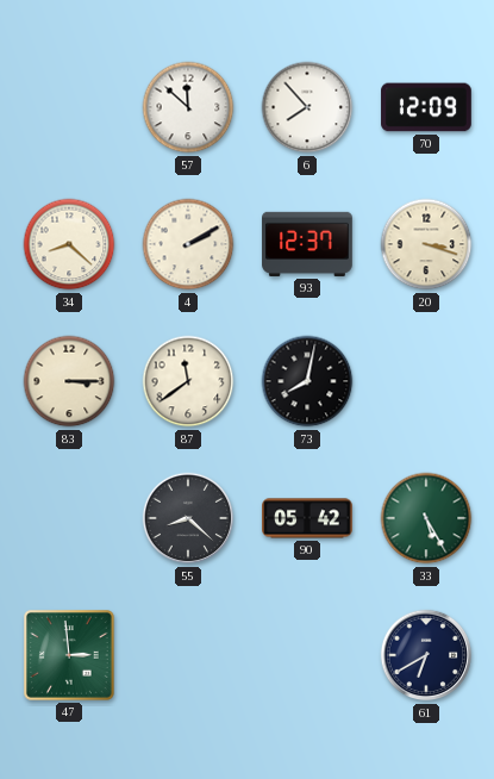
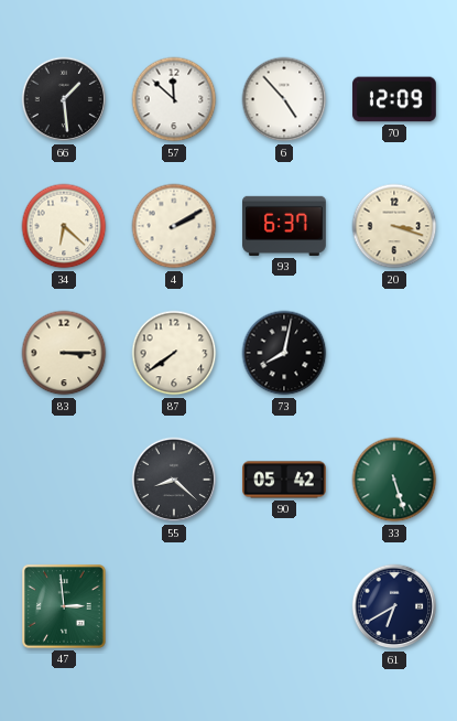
66: none -> 1:29 (64, 99)
6: 7:53 -> 4:53 (284, 99)
34: 8:22 -> 6:22 (64, 226)
93: 12:37 -> 6:37 (284, 226)
87: 11:39 -> 7:39 (174, 353)
33: 5:25 -> 5:27 (394, 480)
